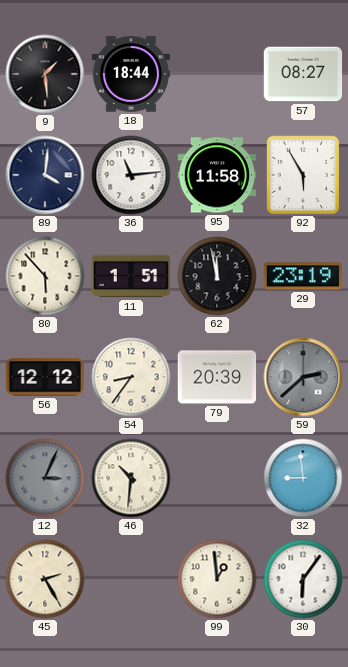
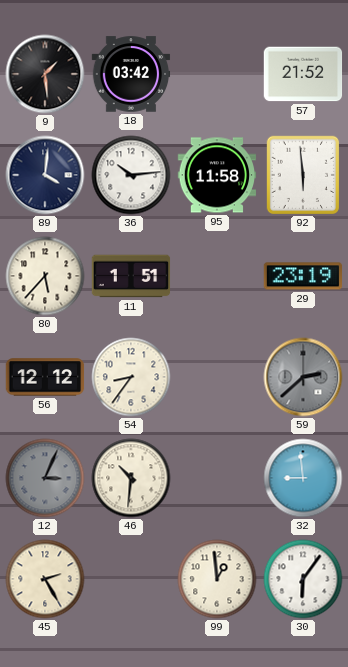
18: 18:44 -> 03:42 (131, 74)
57: 08:27 -> 21:52 (303, 74)
36: 11:14 -> 10:14 (131, 175)
92: 5:55 -> 5:59 (303, 175)
80: 5:53 -> 5:37 (45, 276)
62: 11:58 -> none (217, 276)
79: 20:39 -> none (217, 377)
